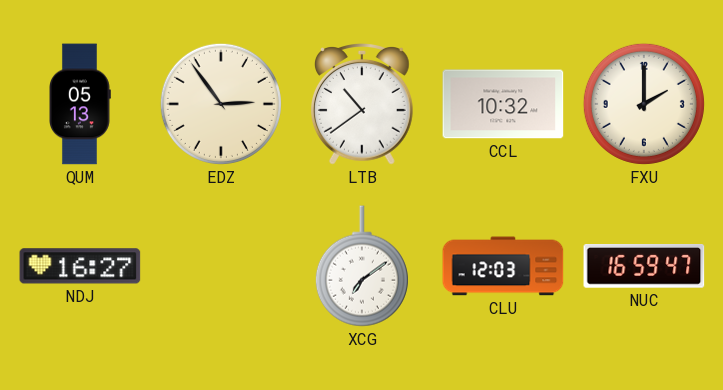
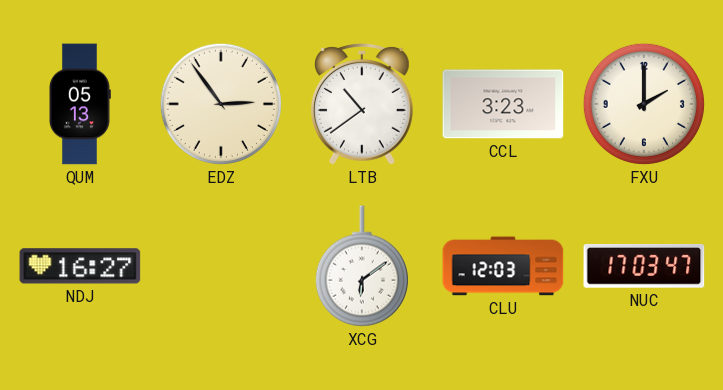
CCL: 10:32 -> 3:23 (503, 104)
XCG: 7:09 -> 6:09 (362, 266)
NUC: 16:59 -> 17:03 (644, 267)
